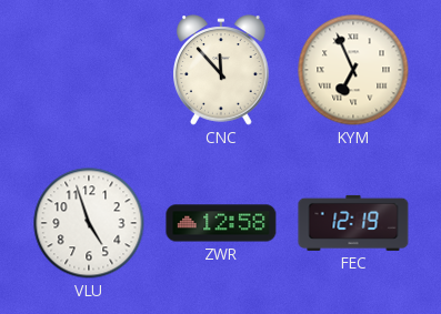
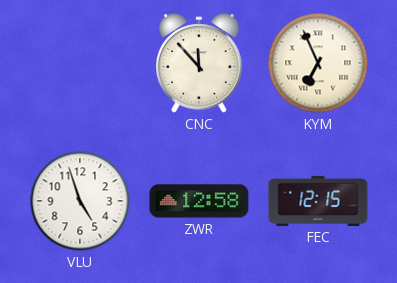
FEC: 12:19 -> 12:15 (318, 201)
